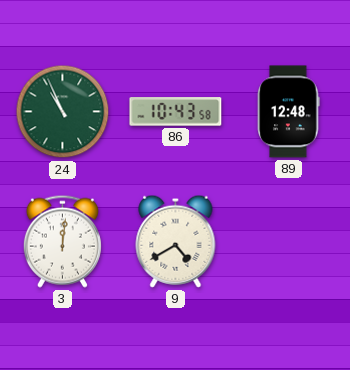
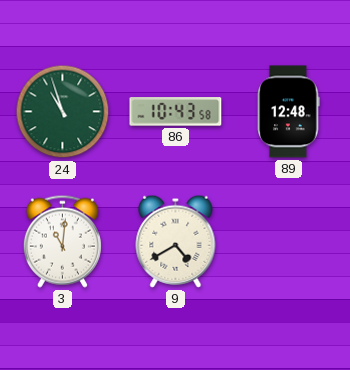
24: 10:56 -> 10:57 (63, 112)
3: 12:01 -> 11:01 (62, 241)
